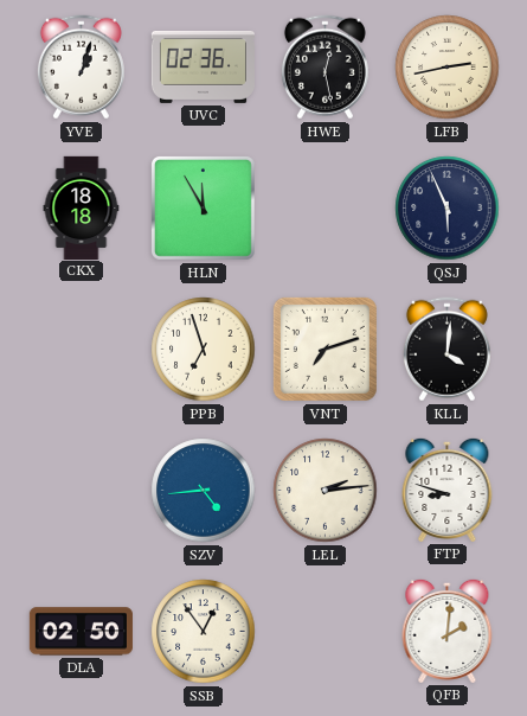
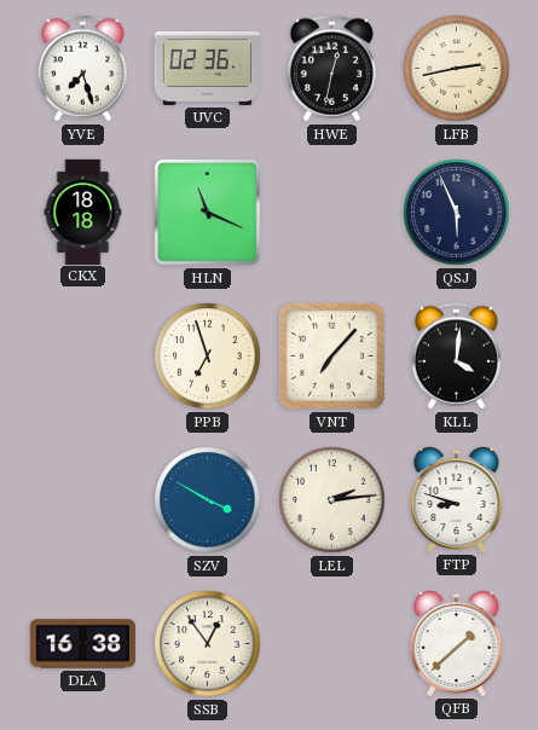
YVE: 1:03 -> 7:27 (82, 69)
HWE: 12:28 -> 12:32 (331, 69)
HLN: 11:55 -> 11:19 (207, 212)
VNT: 7:12 -> 7:07 (331, 355)
SZV: 4:44 -> 3:50 (208, 500)
DLA: 02:50 -> 16:38 (82, 644)
QFB: 2:01 -> 1:38 (457, 643)
